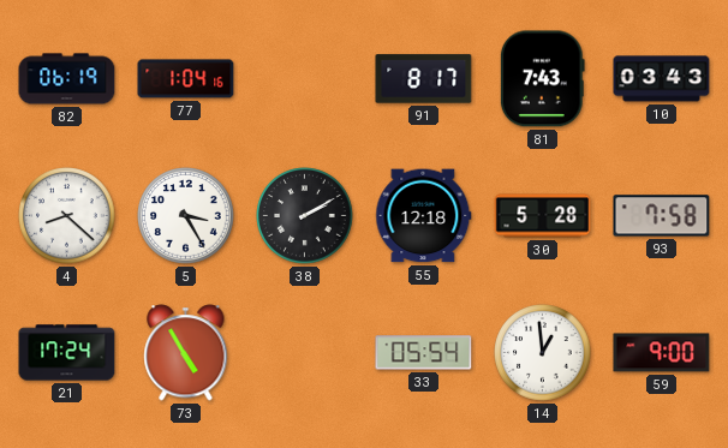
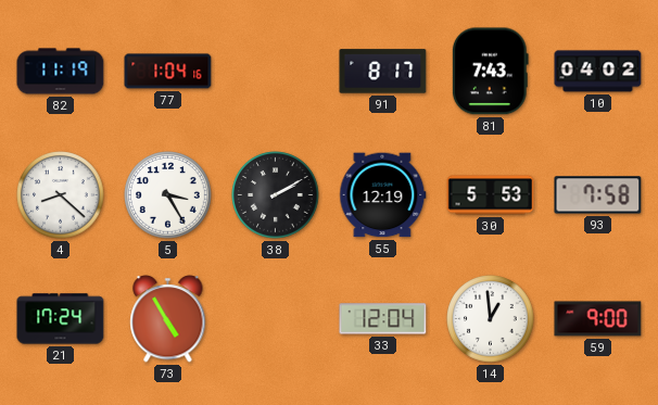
82: 06:19 -> 11:19 (61, 72)
10: 03:43 -> 04:02 (598, 72)
55: 12:18 -> 12:19 (383, 195)
30: 5:28 -> 5:53 (491, 195)
33: 05:54 -> 12:04 (383, 319)
